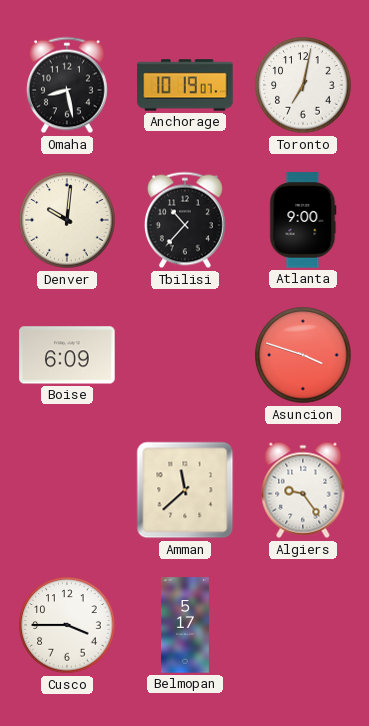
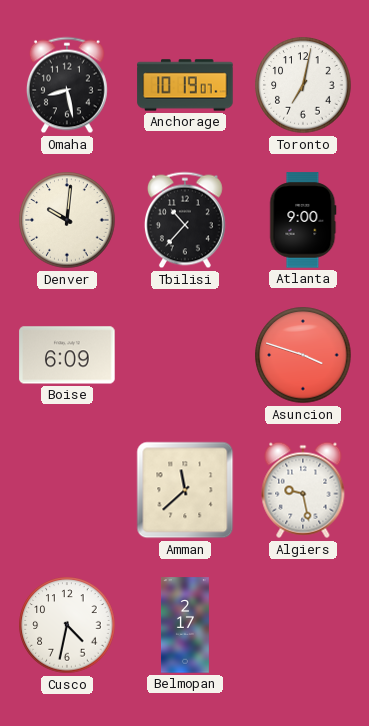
Algiers: 9:24 -> 9:28 (303, 490)
Cusco: 3:45 -> 4:32 (67, 625)
Belmopan: 5:17 -> 2:17 (185, 625)
